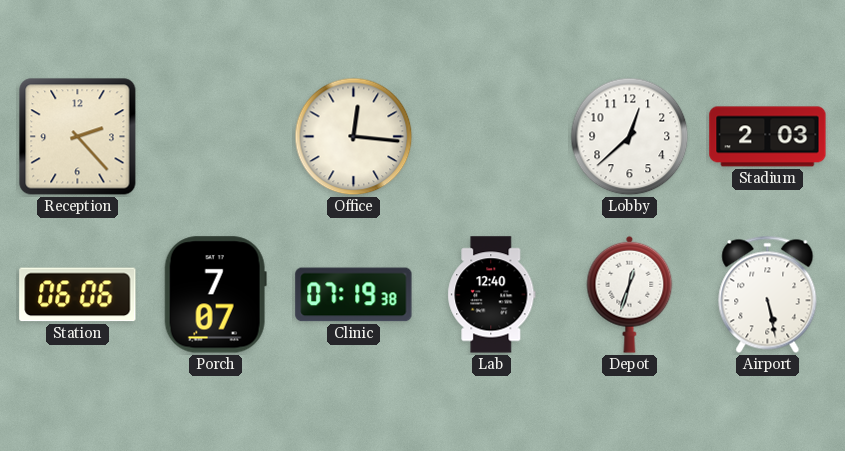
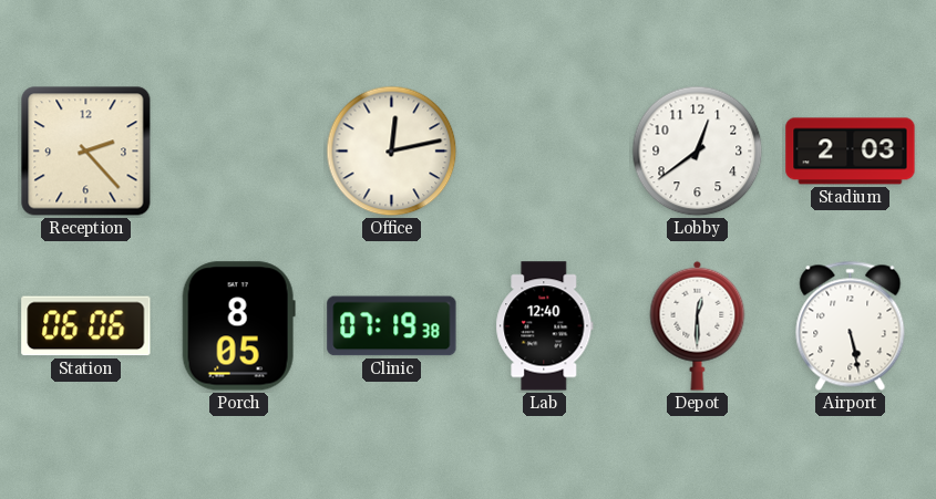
Office: 12:16 -> 12:13 (392, 152)
Lobby: 12:38 -> 12:39 (698, 152)
Porch: 7:07 -> 8:05 (238, 326)
Depot: 12:33 -> 12:30 (698, 325)
